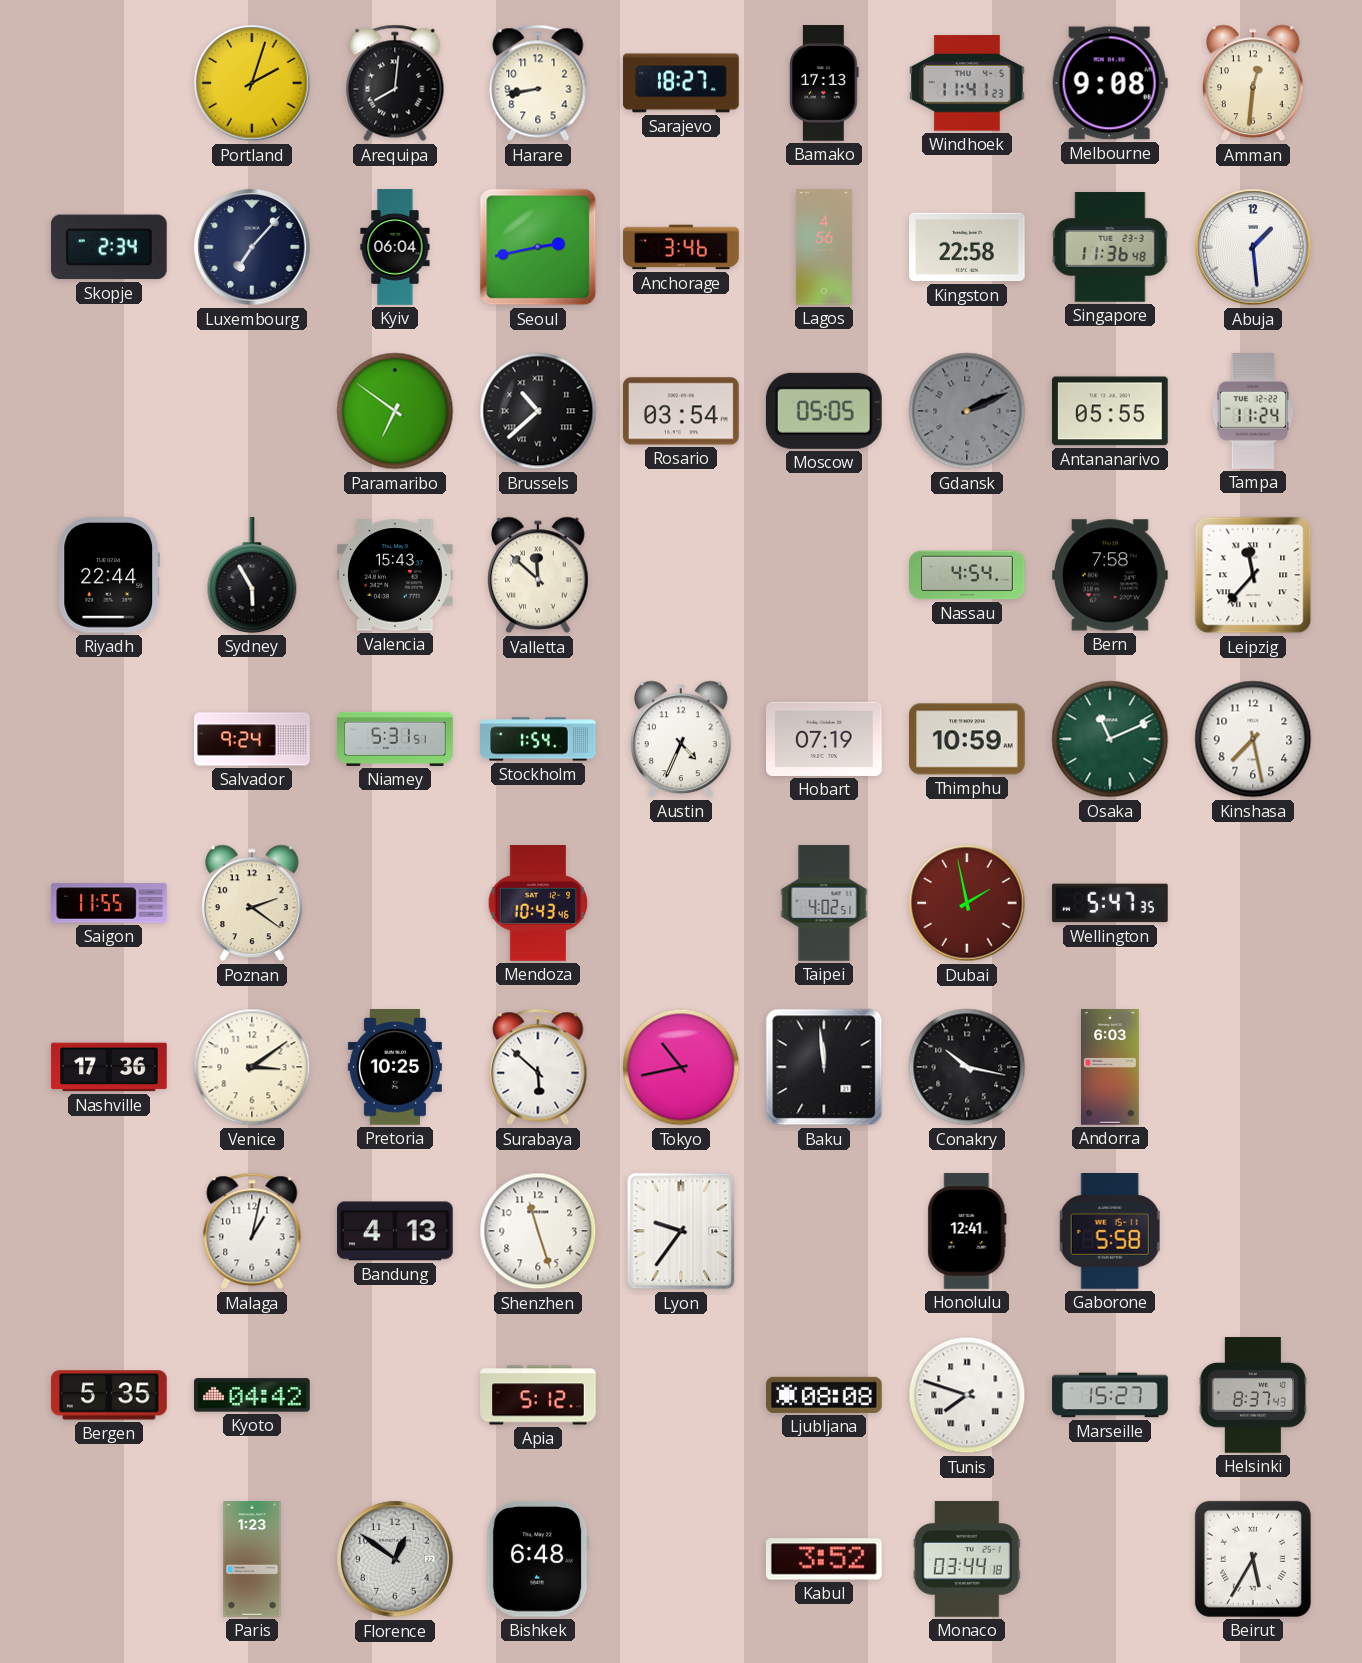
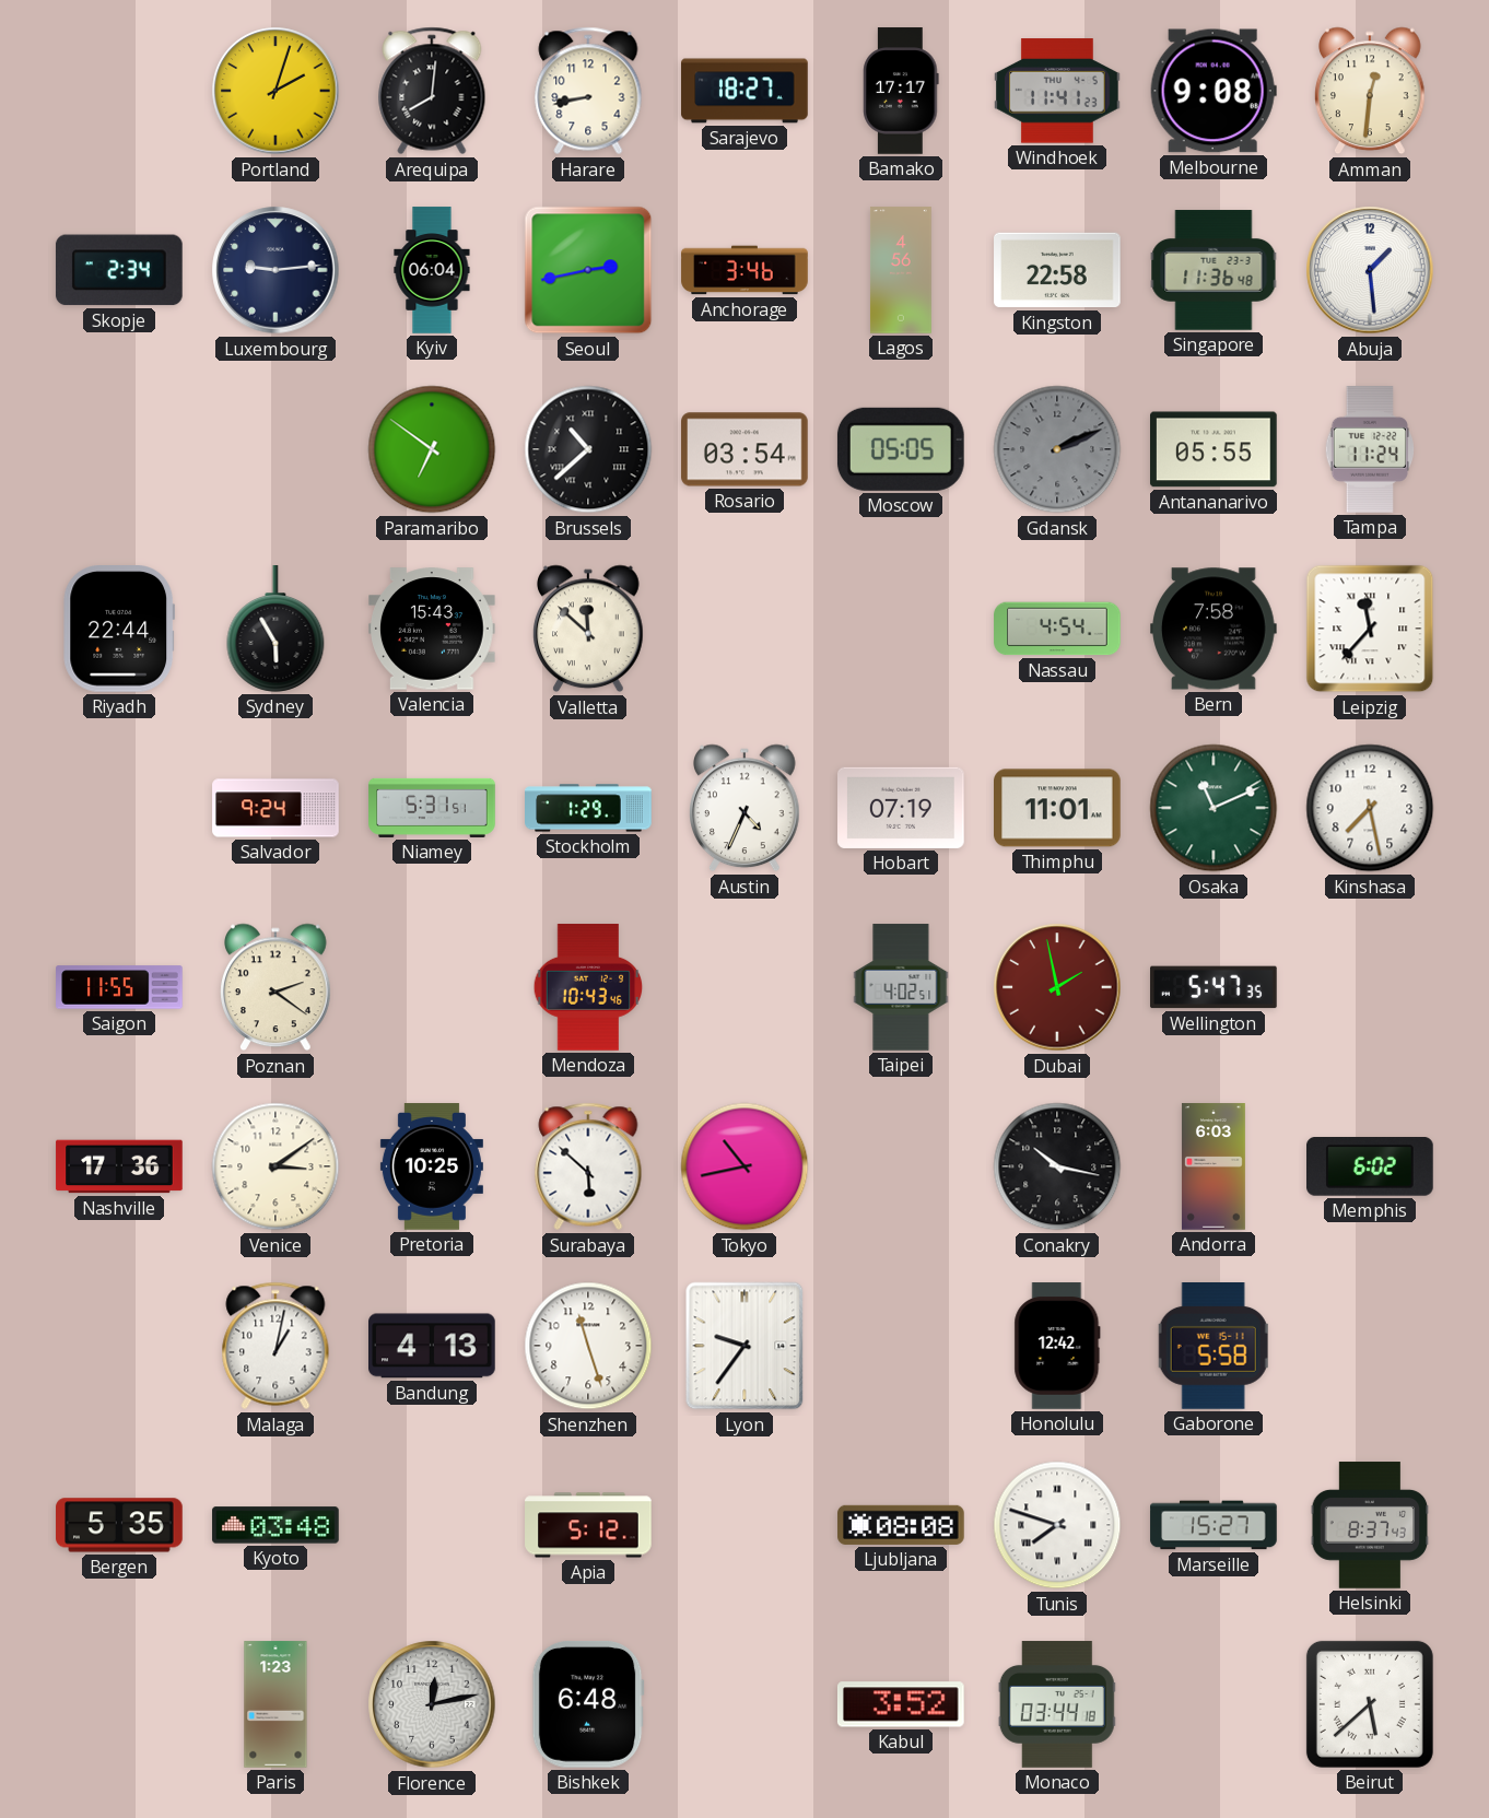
Bamako: 17:13 -> 17:17 (901, 91)
Luxembourg: 7:07 -> 9:14 (275, 270)
Stockholm: 1:54 -> 1:29 (588, 808)
Thimphu: 10:59 -> 11:01 (1058, 808)
Baku: 11:59 -> none (824, 1067)
Memphis: none -> 6:02 (1371, 1168)
Honolulu: 12:41 -> 12:42 (1057, 1346)
Kyoto: 04:42 -> 03:48 (275, 1525)
Florence: 12:51 -> 12:13 (432, 1704)
Beirut: 5:35 -> 5:38 (1370, 1704)
